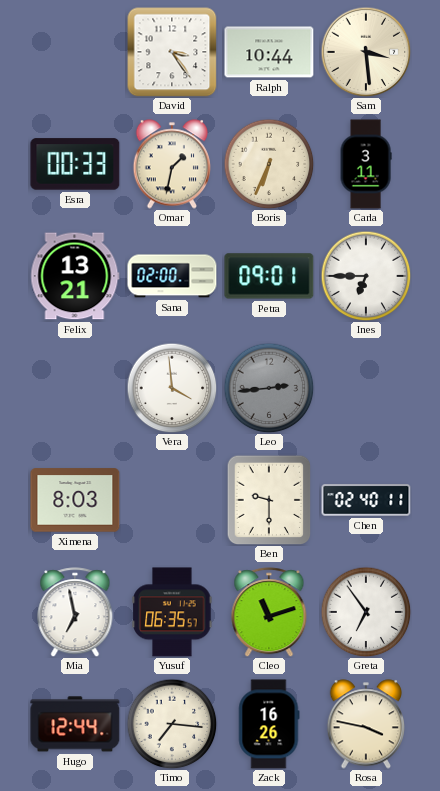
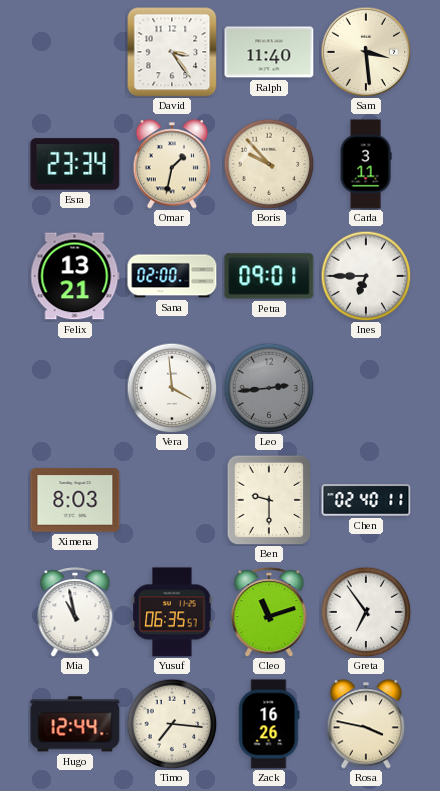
Ralph: 10:44 -> 11:40 (269, 52)
Esra: 00:33 -> 23:34 (75, 164)
Boris: 6:34 -> 9:53 (269, 164)
Mia: 6:58 -> 10:58 (75, 612)
